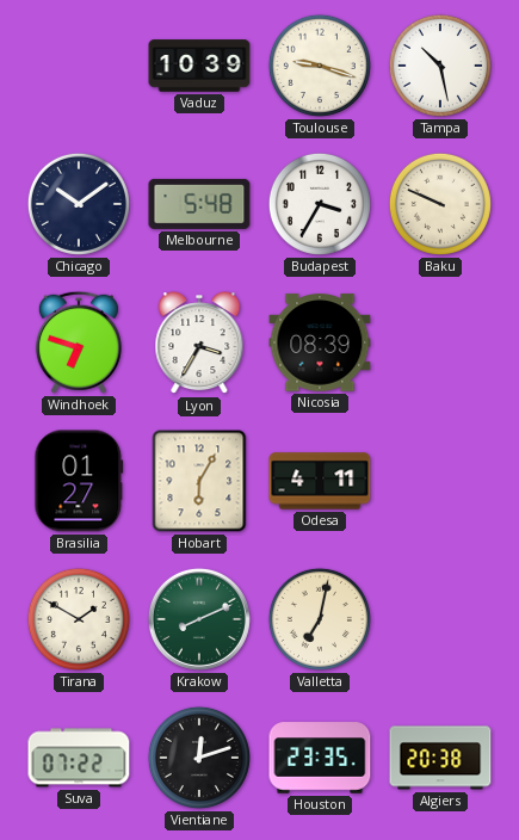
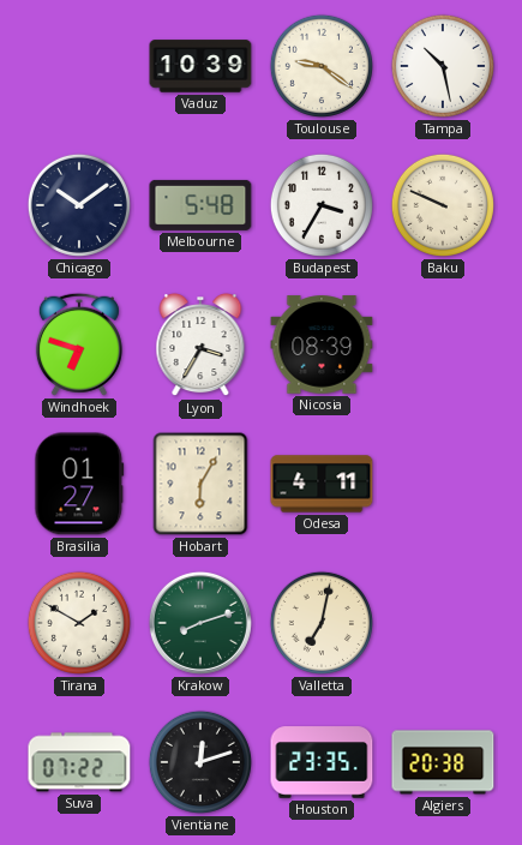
Toulouse: 9:18 -> 9:21 (322, 66)
Krakow: 8:11 -> 8:12 (200, 623)
